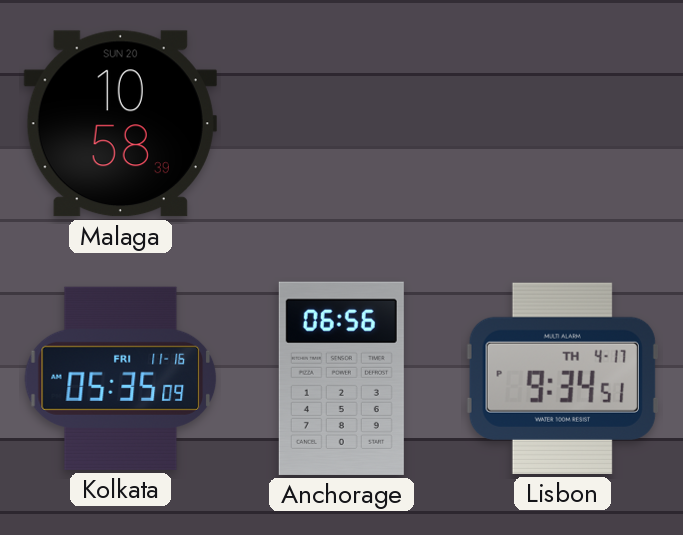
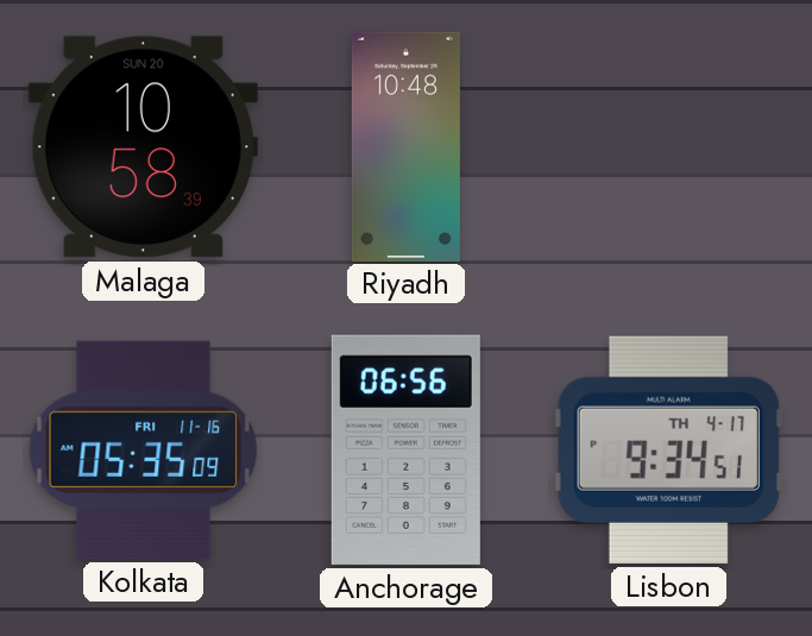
Riyadh: none -> 10:48 (405, 146)
